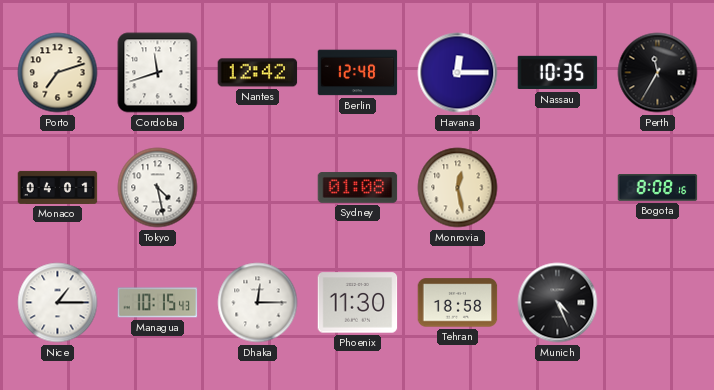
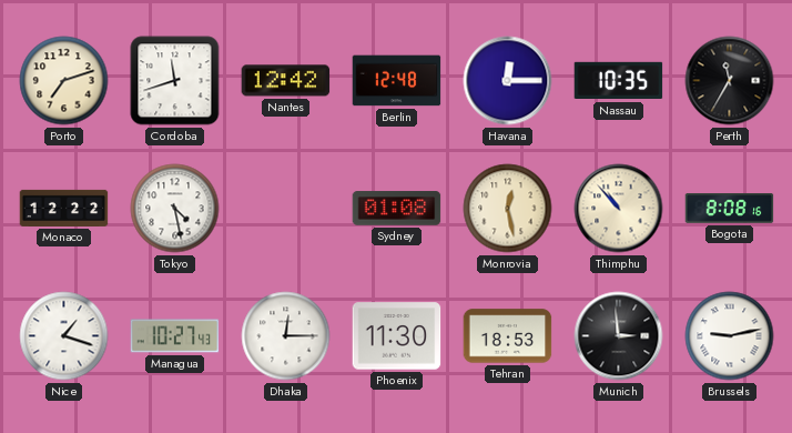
Monaco: 04:01 -> 12:22 (64, 208)
Thimphu: none -> 10:53 (619, 209)
Nice: 1:15 -> 1:18 (64, 336)
Managua: 10:15 -> 10:27 (175, 336)
Tehran: 18:58 -> 18:53 (508, 336)
Munich: 4:26 -> 2:59 (619, 336)
Brussels: none -> 9:13 (730, 336)
